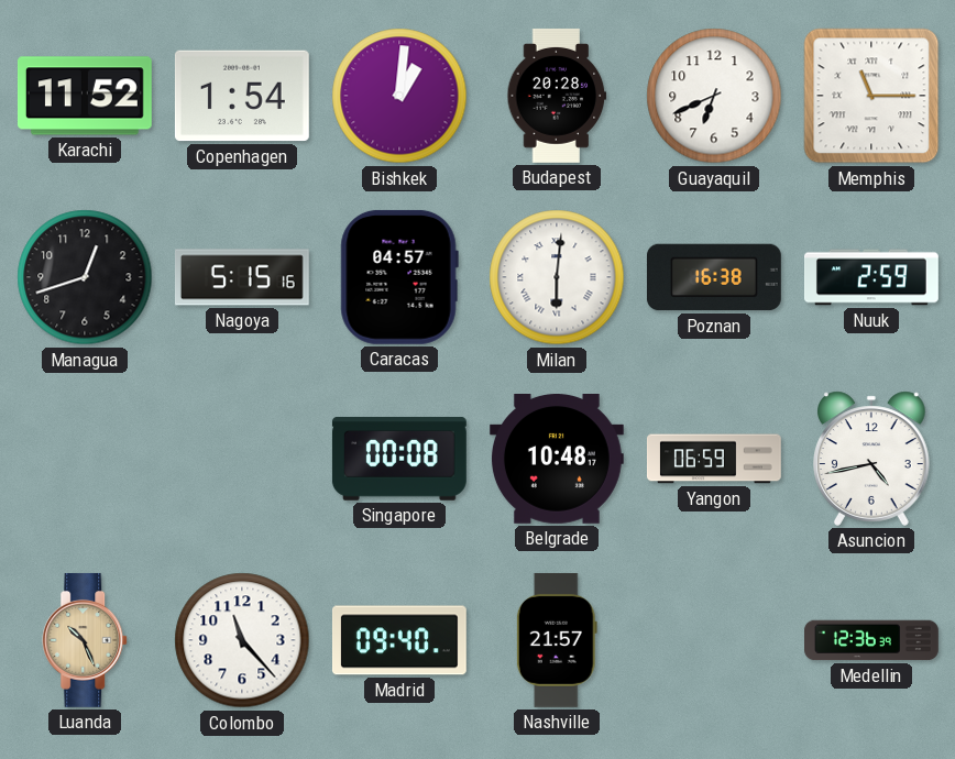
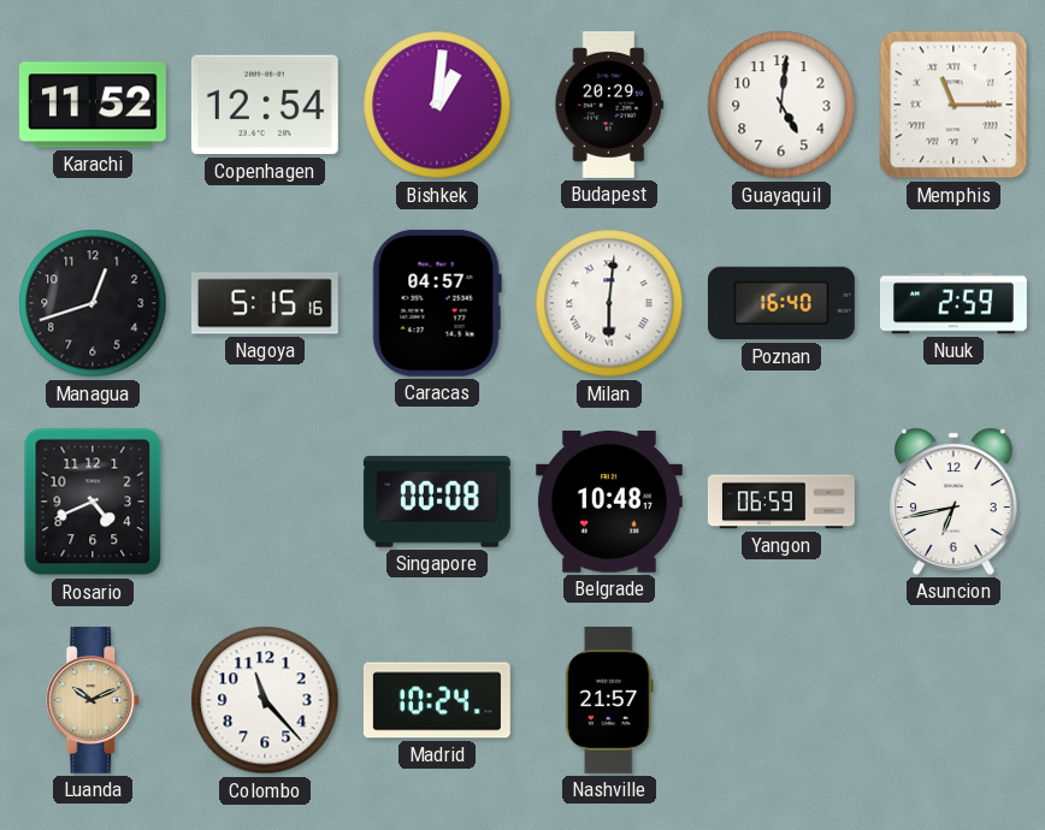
Copenhagen: 1:54 -> 12:54 (265, 105)
Budapest: 20:28 -> 20:29 (609, 105)
Guayaquil: 6:41 -> 5:01 (781, 105)
Poznan: 16:38 -> 16:40 (781, 303)
Rosario: none -> 4:41 (93, 502)
Asuncion: 4:43 -> 6:43 (955, 502)
Luanda: 10:26 -> 10:11 (94, 700)
Madrid: 09:40 -> 10:24 (437, 700)
Medellin: 12:36 -> none (872, 640)
